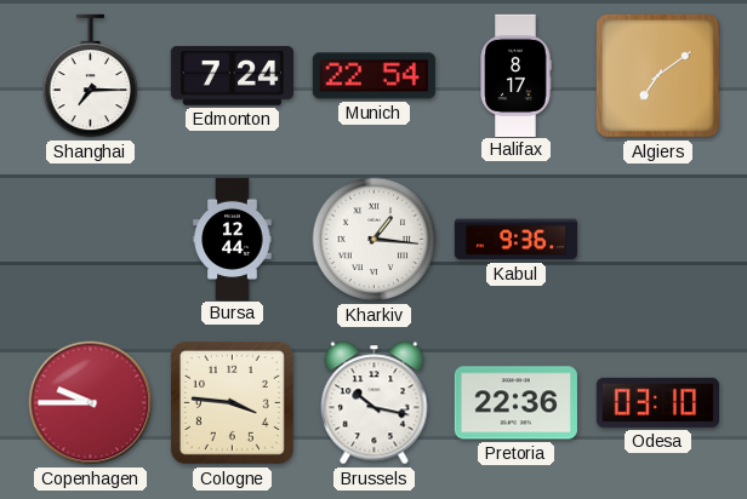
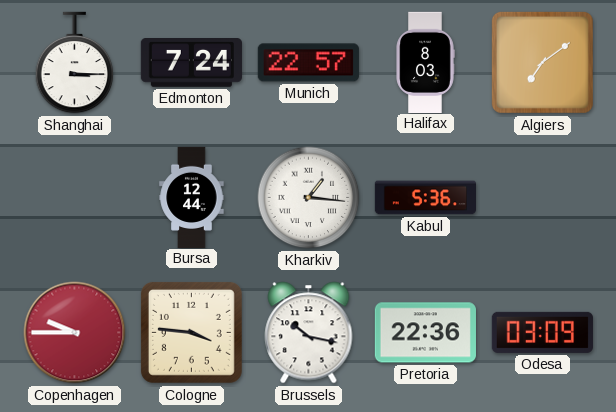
Shanghai: 7:15 -> 3:15 (75, 63)
Munich: 22:54 -> 22:57 (308, 63)
Halifax: 8:17 -> 8:03 (425, 62)
Kabul: 9:36 -> 5:36 (425, 198)
Odesa: 03:10 -> 03:09 (542, 332)
